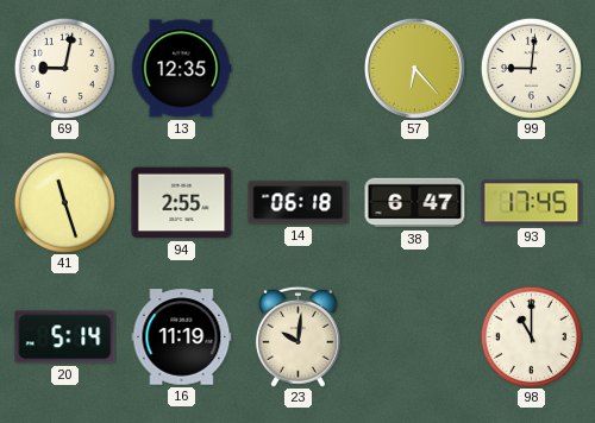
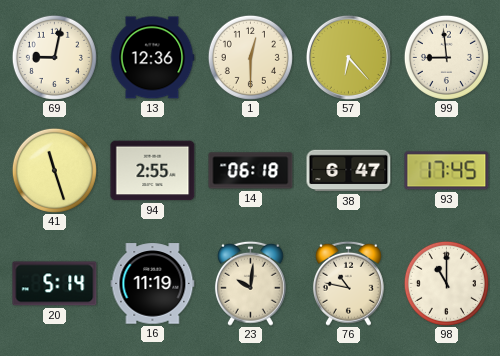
13: 12:35 -> 12:36 (152, 58)
1: none -> 12:30 (250, 57)
99: 9:01 -> 8:59 (446, 57)
76: none -> 10:47 (348, 283)
